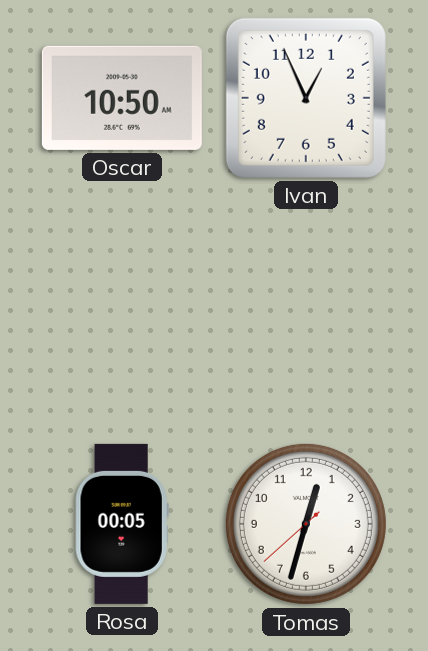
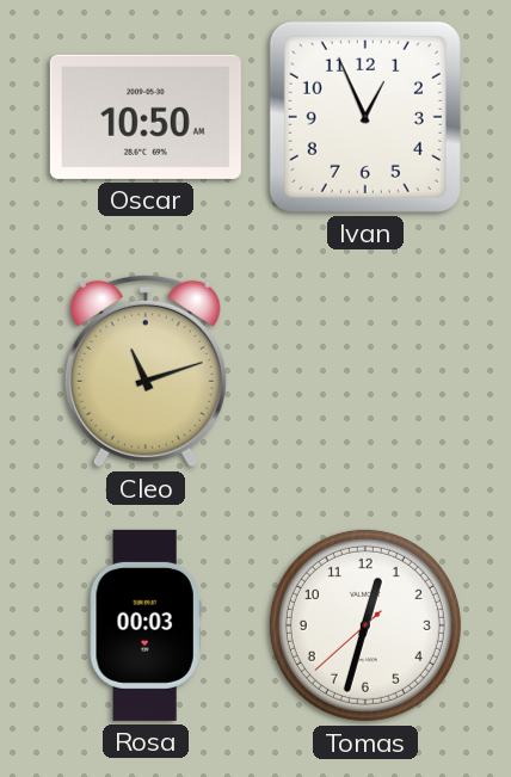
Cleo: none -> 11:12 (146, 371)
Rosa: 00:05 -> 00:03 (146, 625)
